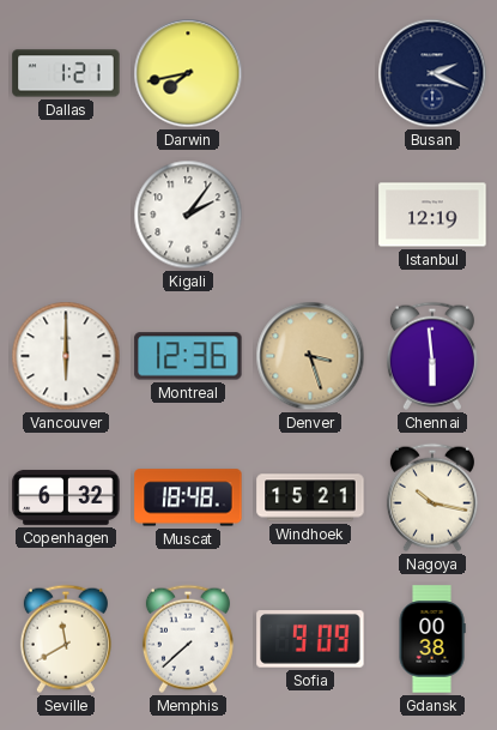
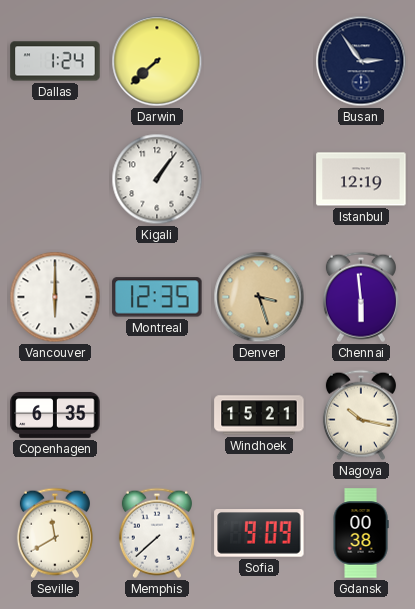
Dallas: 1:21 -> 1:24 (55, 61)
Darwin: 7:43 -> 7:38 (157, 61)
Busan: 2:19 -> 2:54 (361, 61)
Kigali: 2:06 -> 1:06 (157, 179)
Montreal: 12:36 -> 12:35 (157, 297)
Copenhagen: 6:32 -> 6:35 (55, 415)
Muscat: 18:48 -> none (188, 497)
